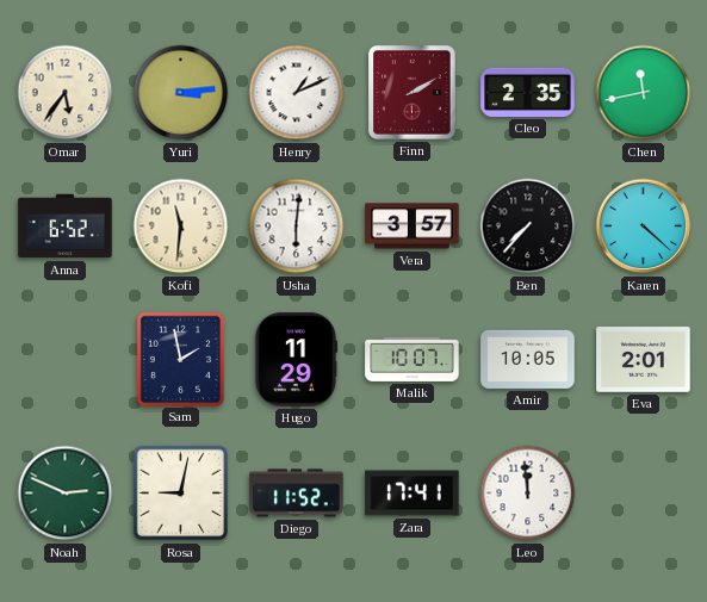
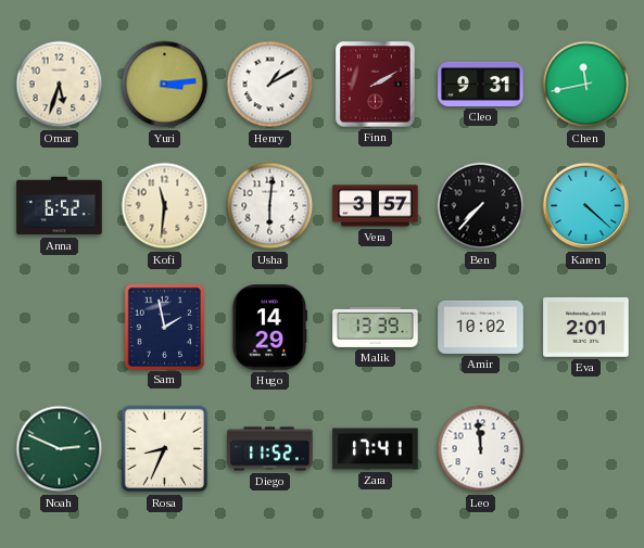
Omar: 5:36 -> 5:33 (60, 85)
Henry: 1:11 -> 1:10 (270, 85)
Cleo: 2:35 -> 9:31 (481, 84)
Hugo: 11:29 -> 14:29 (269, 328)
Malik: 10:07 -> 13:39 (376, 327)
Amir: 10:05 -> 10:02 (481, 327)
Rosa: 9:02 -> 8:34 (165, 449)
